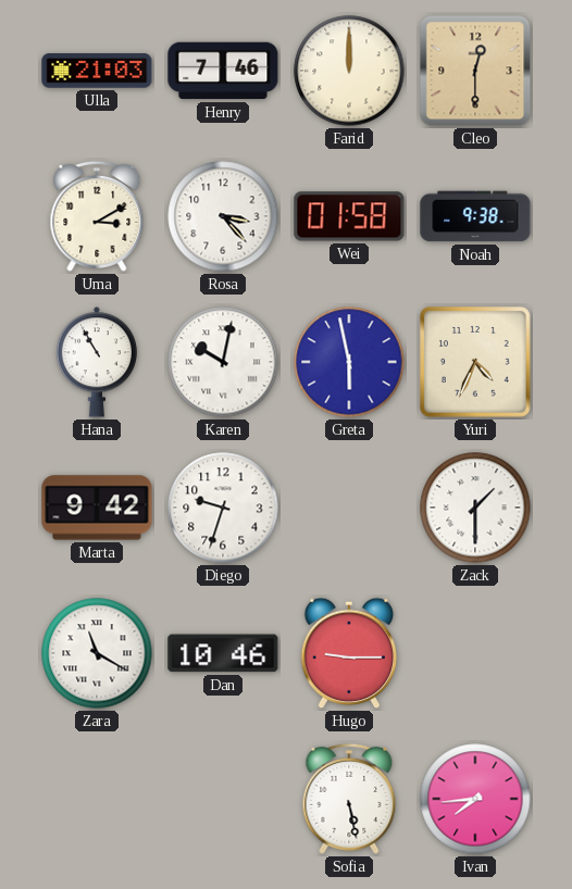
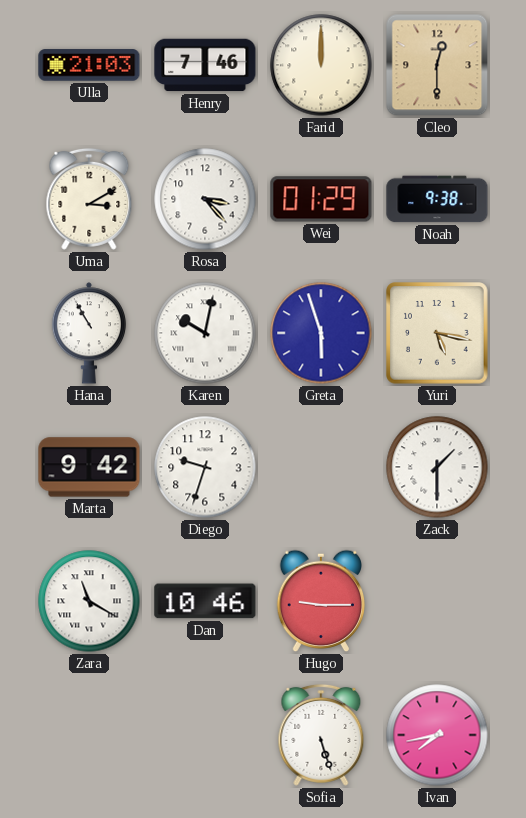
Wei: 01:58 -> 01:29 (321, 199)
Greta: 5:58 -> 5:57 (321, 333)
Yuri: 4:34 -> 5:17 (437, 333)
Sofia: 5:28 -> 5:27 (321, 735)
Ivan: 7:44 -> 7:43 (437, 735)
